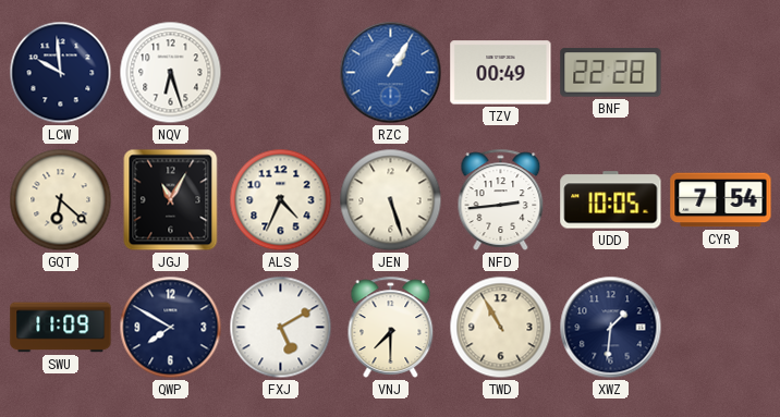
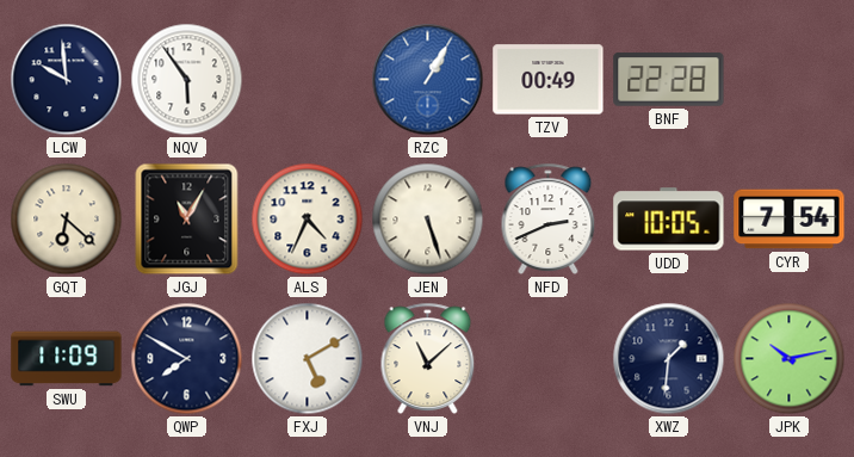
NQV: 6:27 -> 5:54 (187, 80)
NFD: 2:44 -> 2:41 (549, 218)
VNJ: 7:30 -> 11:08 (428, 358)
TWD: 10:55 -> none (501, 328)
JPK: none -> 10:13 (790, 359)
